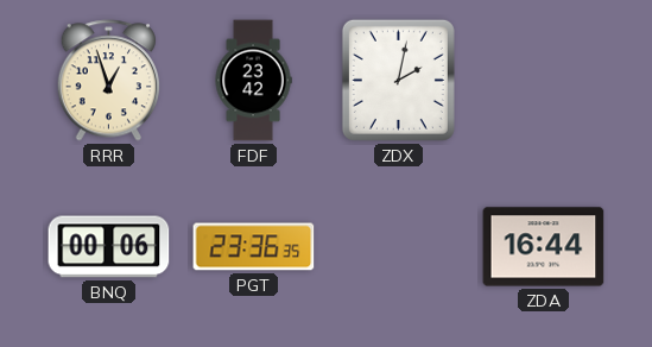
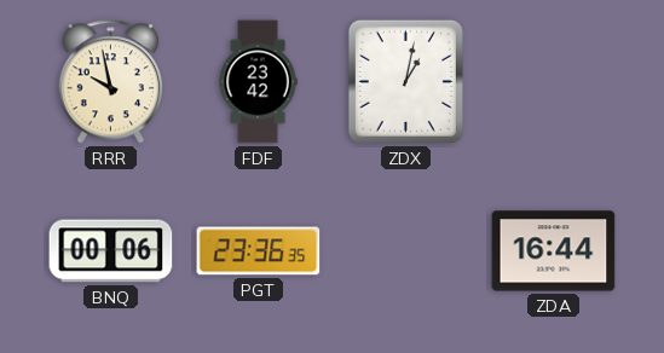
RRR: 12:57 -> 9:58 (110, 82)
ZDX: 2:02 -> 1:02 (405, 81)
